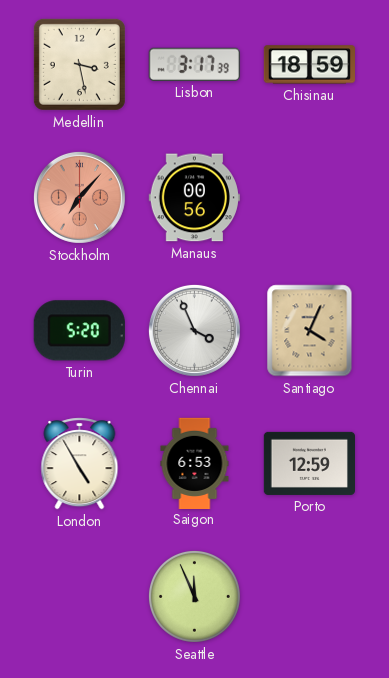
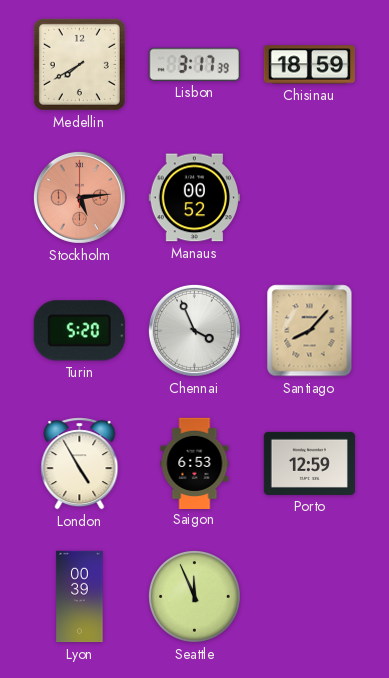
Medellin: 3:28 -> 7:40 (79, 64)
Stockholm: 7:07 -> 5:14 (79, 197)
Manaus: 00:56 -> 00:52 (194, 198)
Santiago: 4:04 -> 8:07 (310, 331)
Lyon: none -> 00:39 (80, 597)
